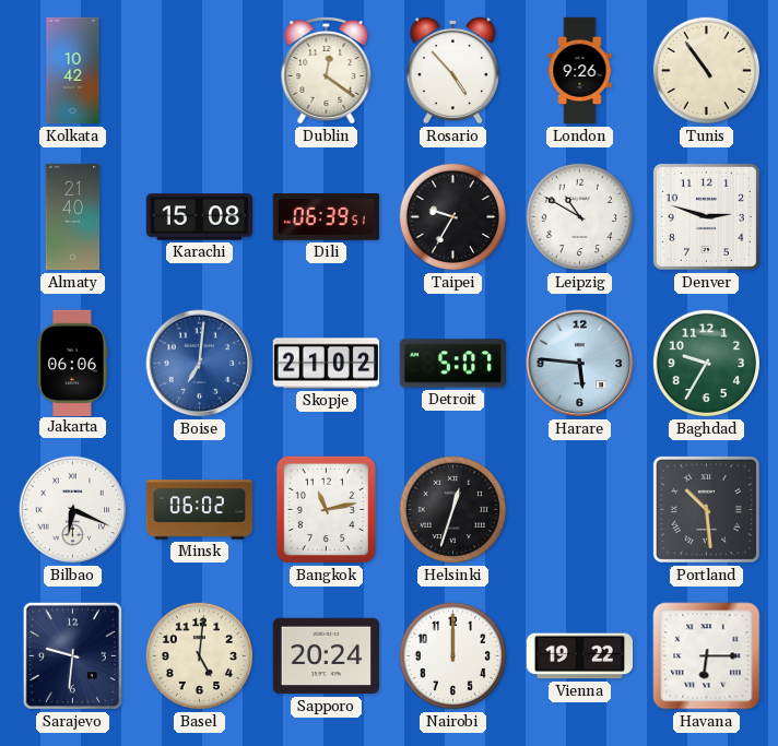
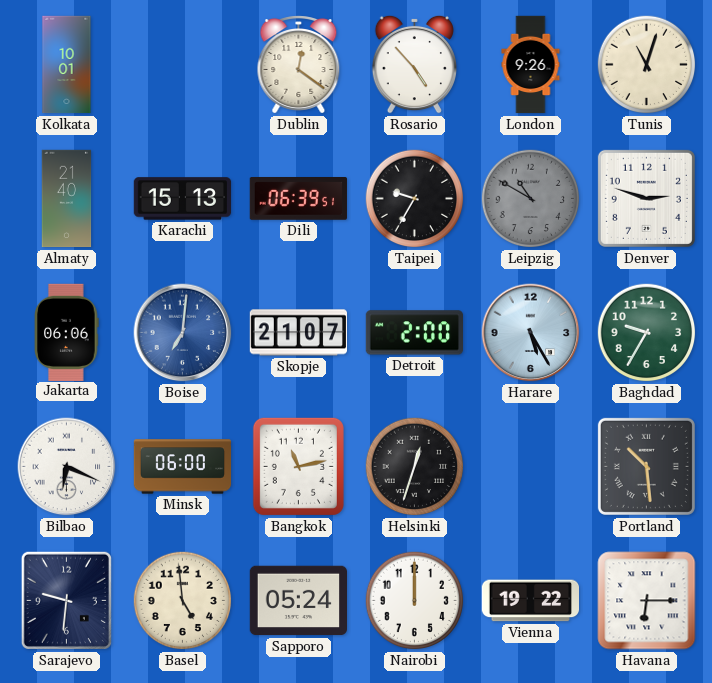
Kolkata: 10:42 -> 10:01 (67, 65)
Tunis: 10:54 -> 11:03 (647, 65)
Karachi: 15:08 -> 15:13 (183, 199)
Leipzig dial: white -> grey (531, 199)
Skopje: 21:02 -> 21:07 (299, 333)
Detroit: 5:07 -> 2:00 (414, 333)
Harare: 5:46 -> 5:25 (531, 333)
Minsk: 06:02 -> 06:00 (183, 467)
Basel: 5:01 -> 4:59 (183, 601)
Sapporo: 20:24 -> 05:24 (298, 601)
